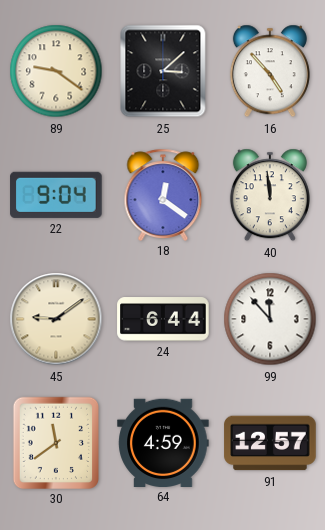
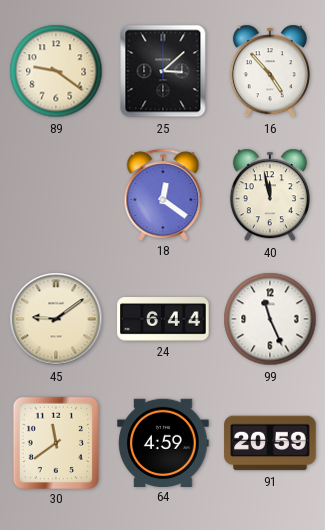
22: 9:04 -> none (56, 195)
40: 11:59 -> 11:58 (270, 195)
99: 11:53 -> 11:26 (270, 319)
91: 12:57 -> 20:59 (270, 443)
